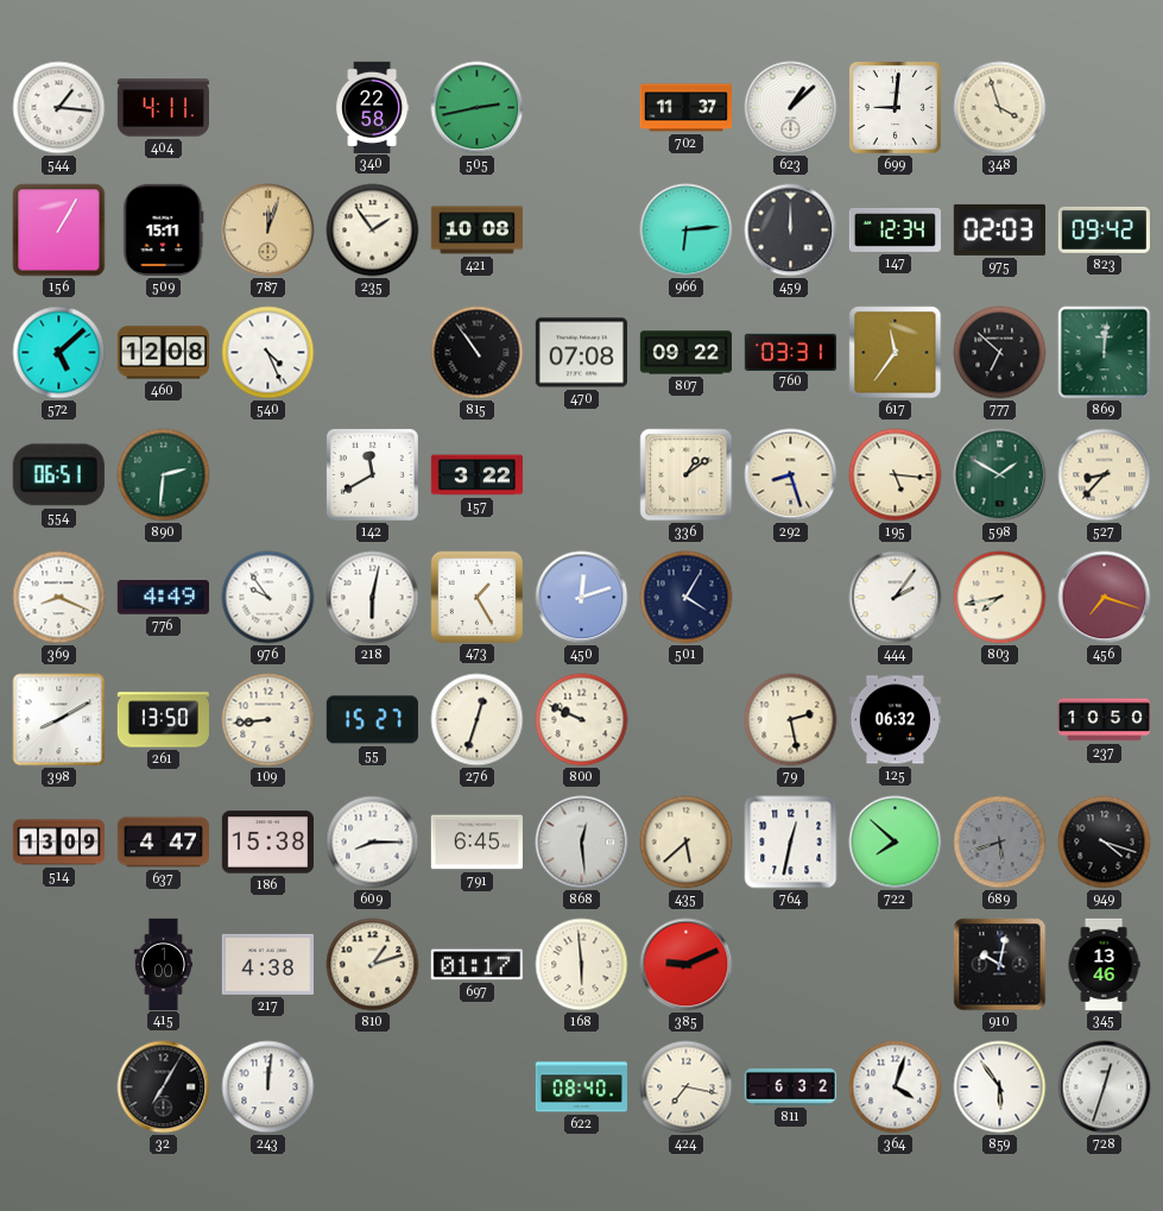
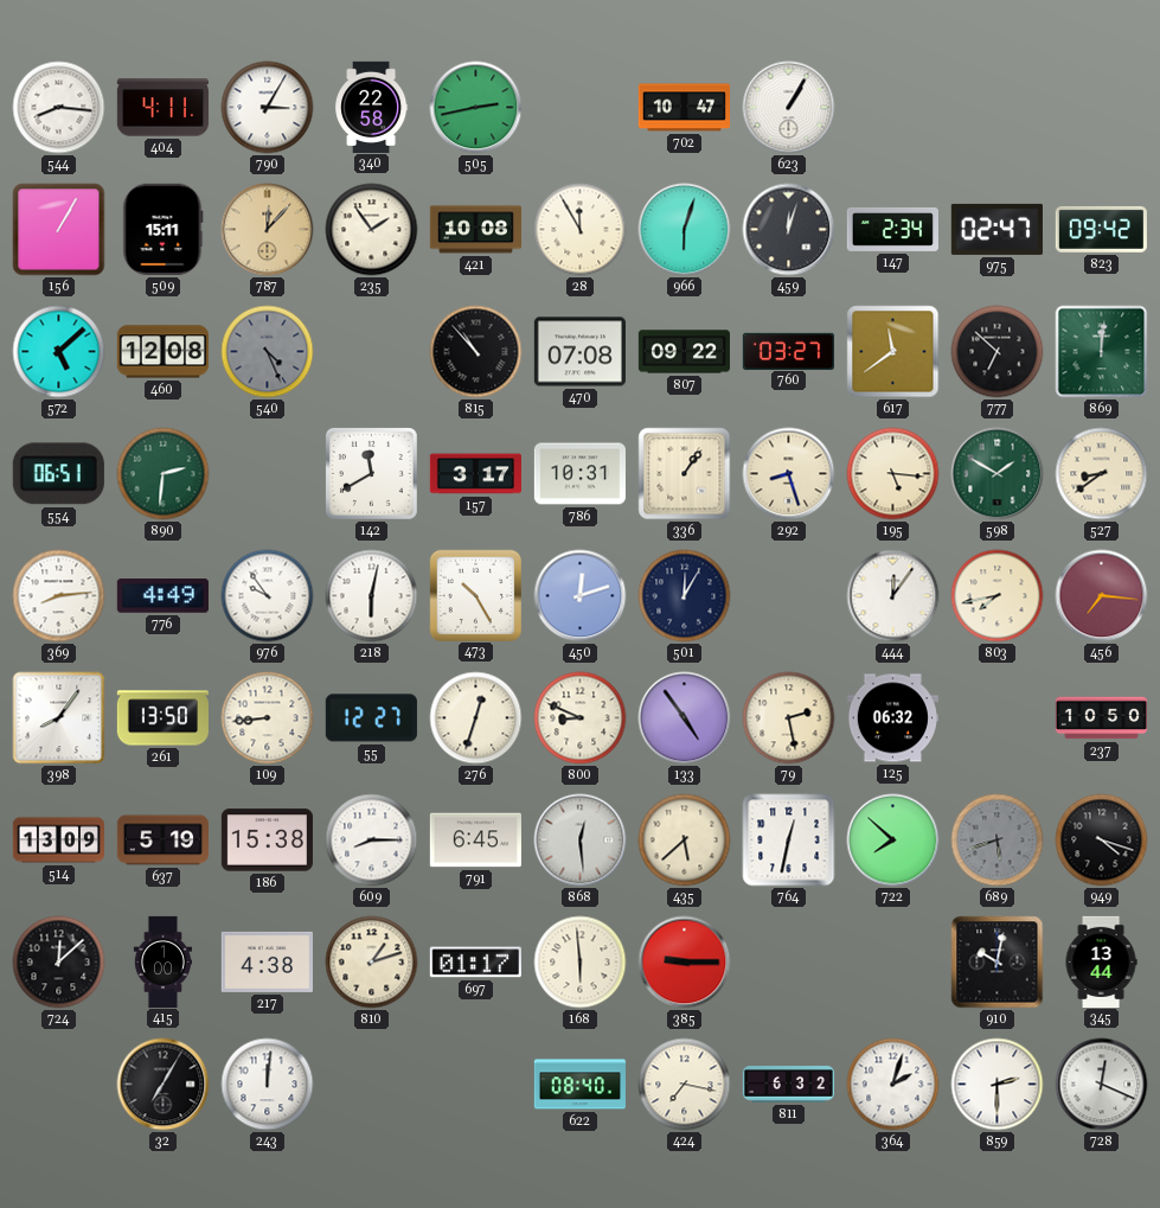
544: 1:16 -> 8:16 (59, 108)
790: none -> 3:05 (268, 108)
702: 11:37 -> 10:47 (684, 108)
623: 1:08 -> 1:05 (789, 108)
699: 9:01 -> none (895, 107)
348: 3:57 -> none (1000, 108)
787: 12:03 -> 12:07 (268, 230)
28: none -> 11:55 (581, 230)
966: 6:14 -> 6:03 (685, 230)
459: 12:00 -> 12:03 (789, 230)
147: 12:34 -> 2:34 (892, 229)
975: 02:03 -> 02:47 (996, 229)
540 dial: white -> grey (268, 352)
815: 10:54 -> 10:53 (476, 352)
760: 03:31 -> 03:27 (788, 351)
617: 11:36 -> 11:39 (893, 352)
157: 3:22 -> 3:17 (475, 474)
786: none -> 10:31 (579, 474)
336: 1:09 -> 1:06 (685, 474)
527: 8:37 -> 8:39 (1102, 474)
369: 8:19 -> 8:14 (59, 596)
473: 1:25 -> 10:25 (475, 595)
501: 4:05 -> 12:05 (685, 596)
444: 2:06 -> 12:06 (893, 596)
456: 7:18 -> 7:16 (1102, 596)
398: 8:10 -> 8:06 (59, 718)
55: 15:27 -> 12:27 (371, 718)
800: 9:49 -> 8:49 (581, 718)
133: none -> 4:54 (685, 718)
637: 4:47 -> 5:19 (162, 841)
724: none -> 12:08 (59, 963)
385: 9:11 -> 9:15 (685, 963)
345: 13:46 -> 13:44 (1101, 961)
364: 4:03 -> 2:03 (893, 1085)
859: 5:54 -> 2:30 (998, 1085)
728: 12:33 -> 12:19 (1102, 1085)
